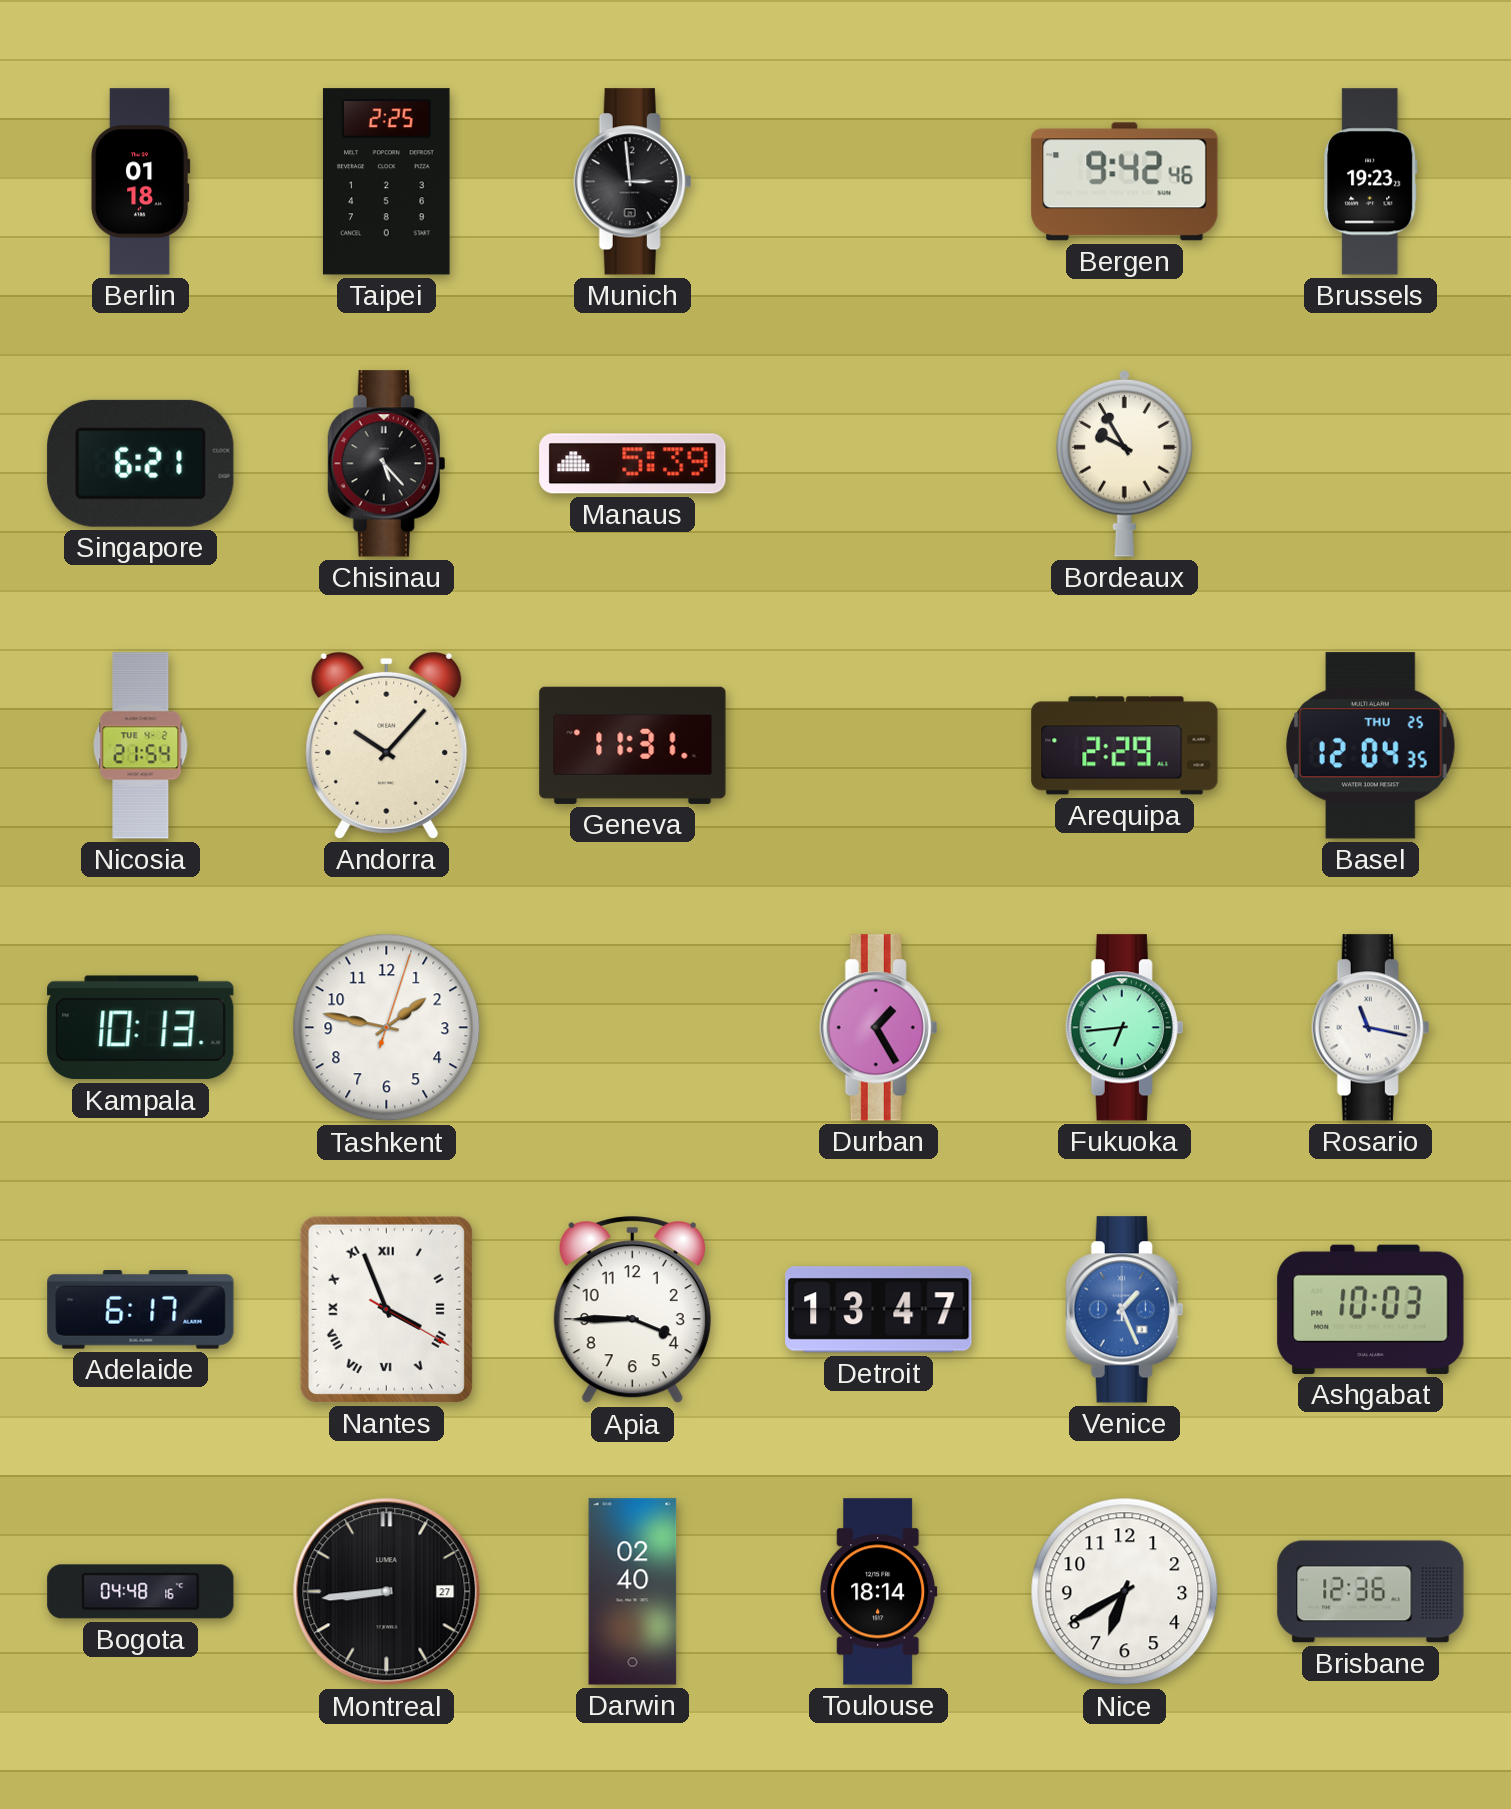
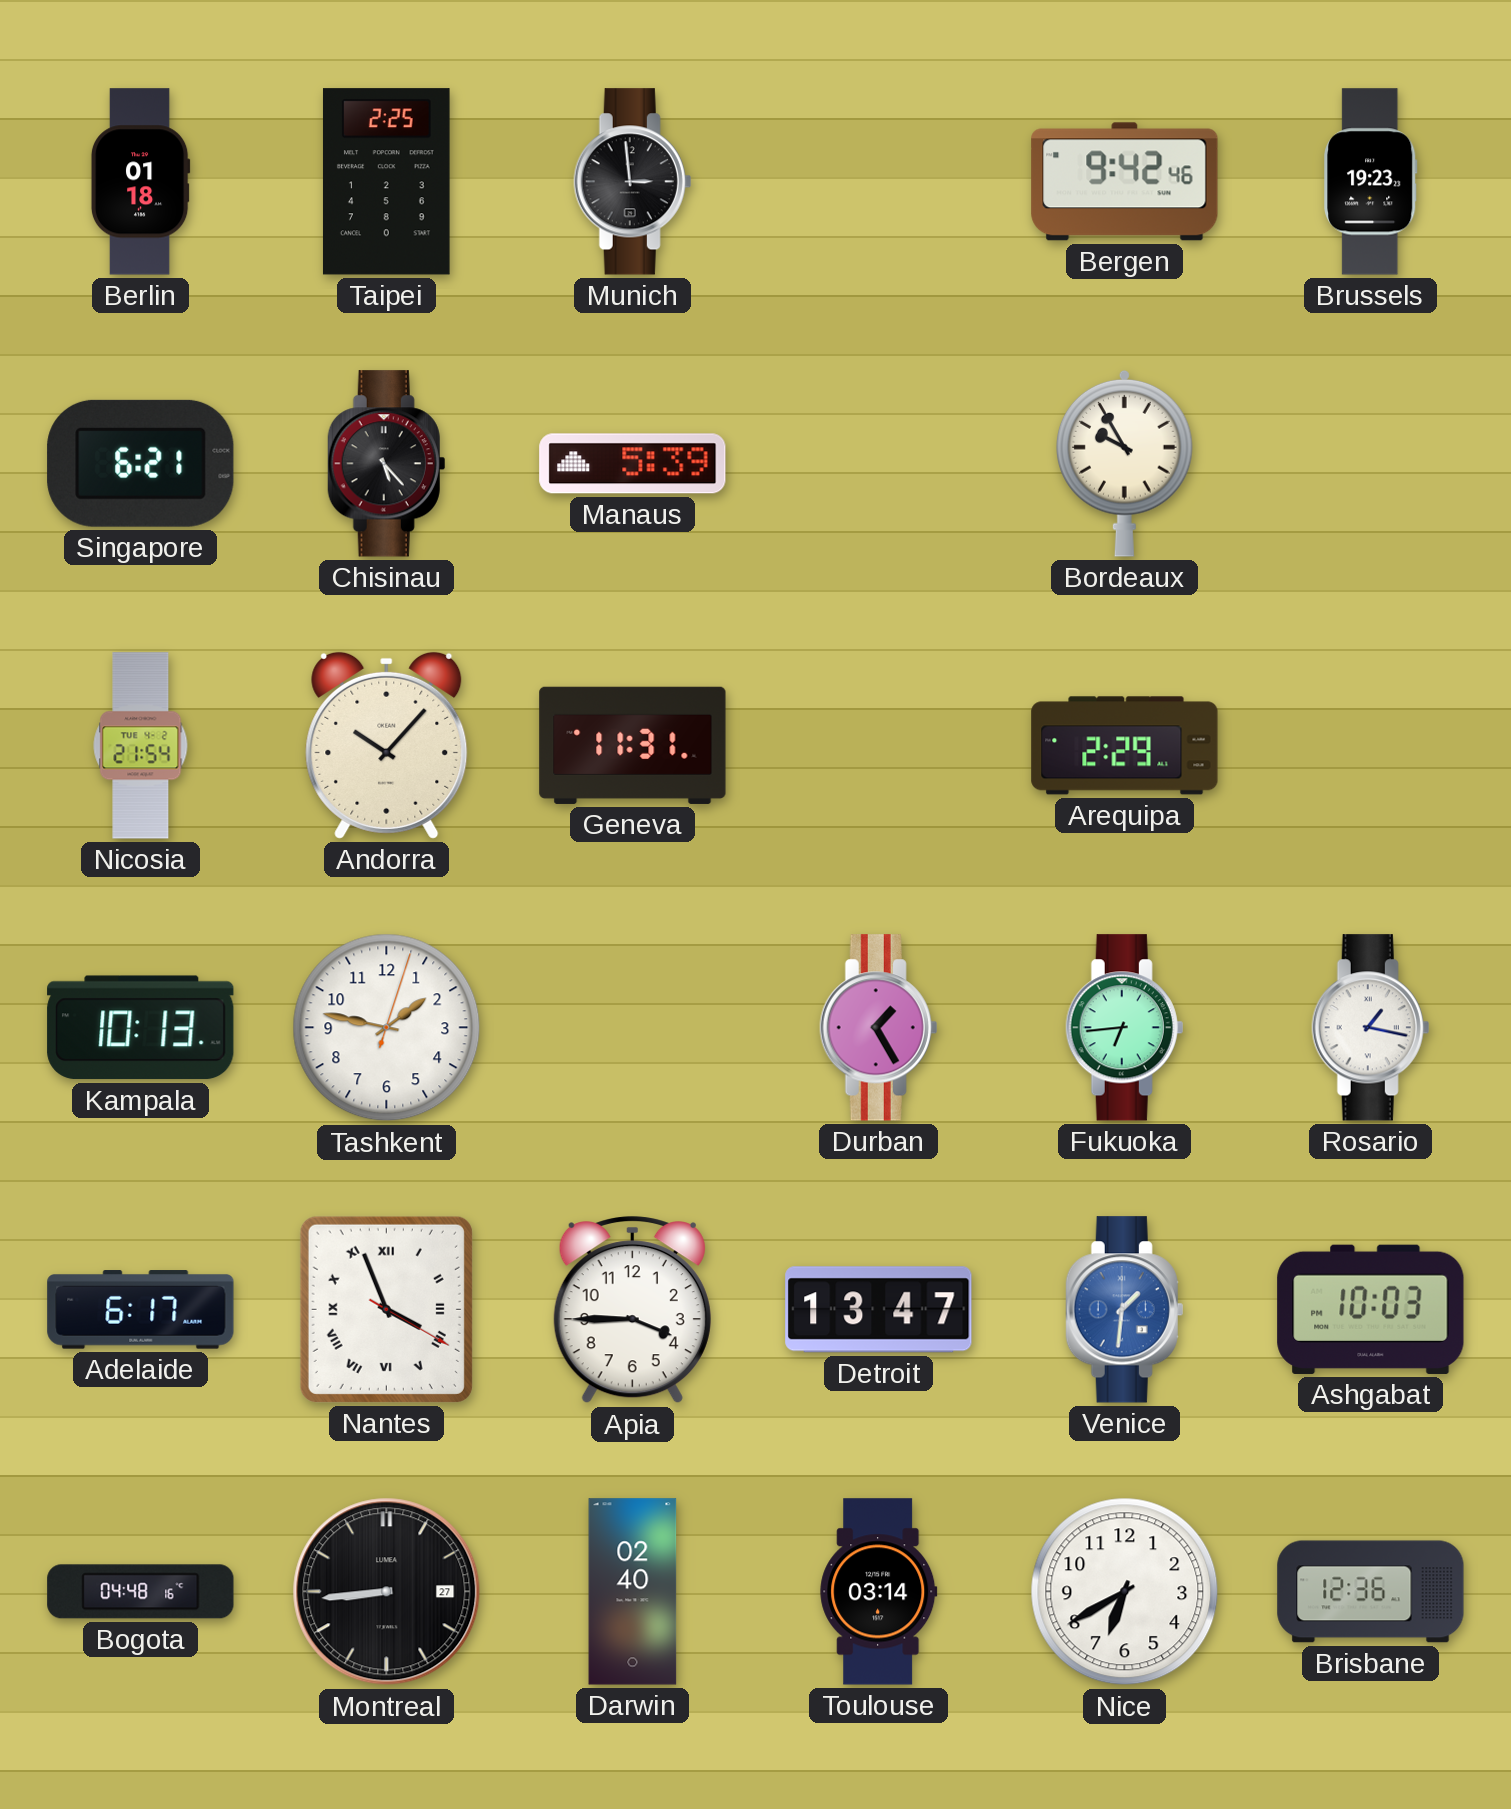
Basel: 12:04 -> none (1371, 746)
Rosario: 11:17 -> 1:17 (1371, 1028)
Venice: 1:26 -> 1:31 (1125, 1310)
Toulouse: 18:14 -> 03:14 (879, 1592)
